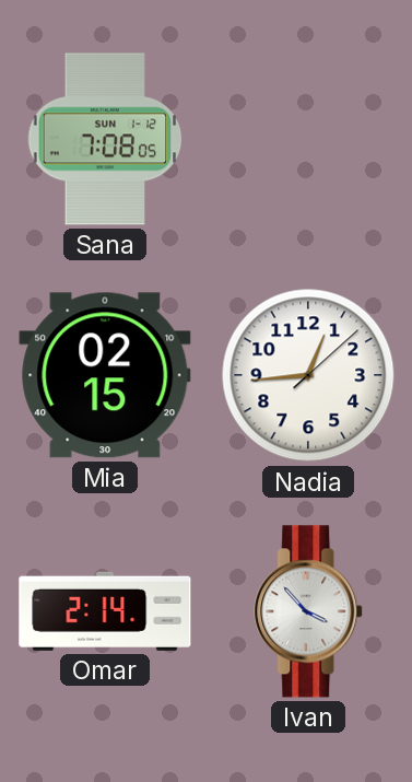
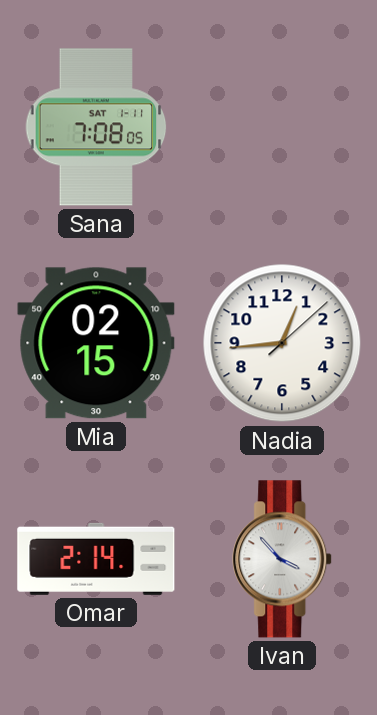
Sana date: SUN 1-12 -> SAT 1-11 (96, 127)
